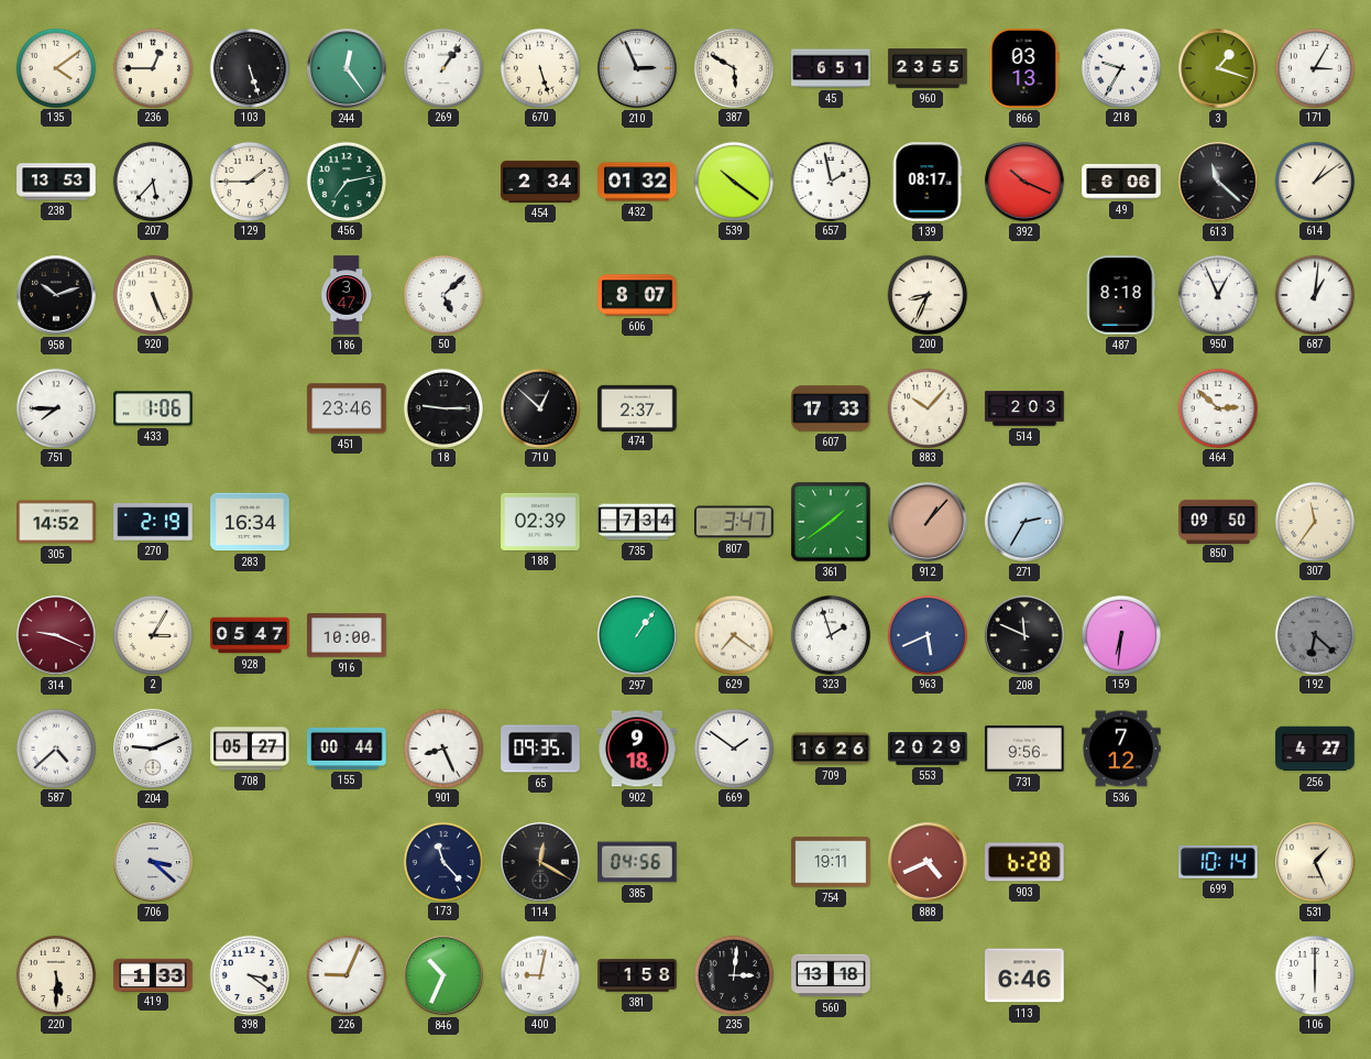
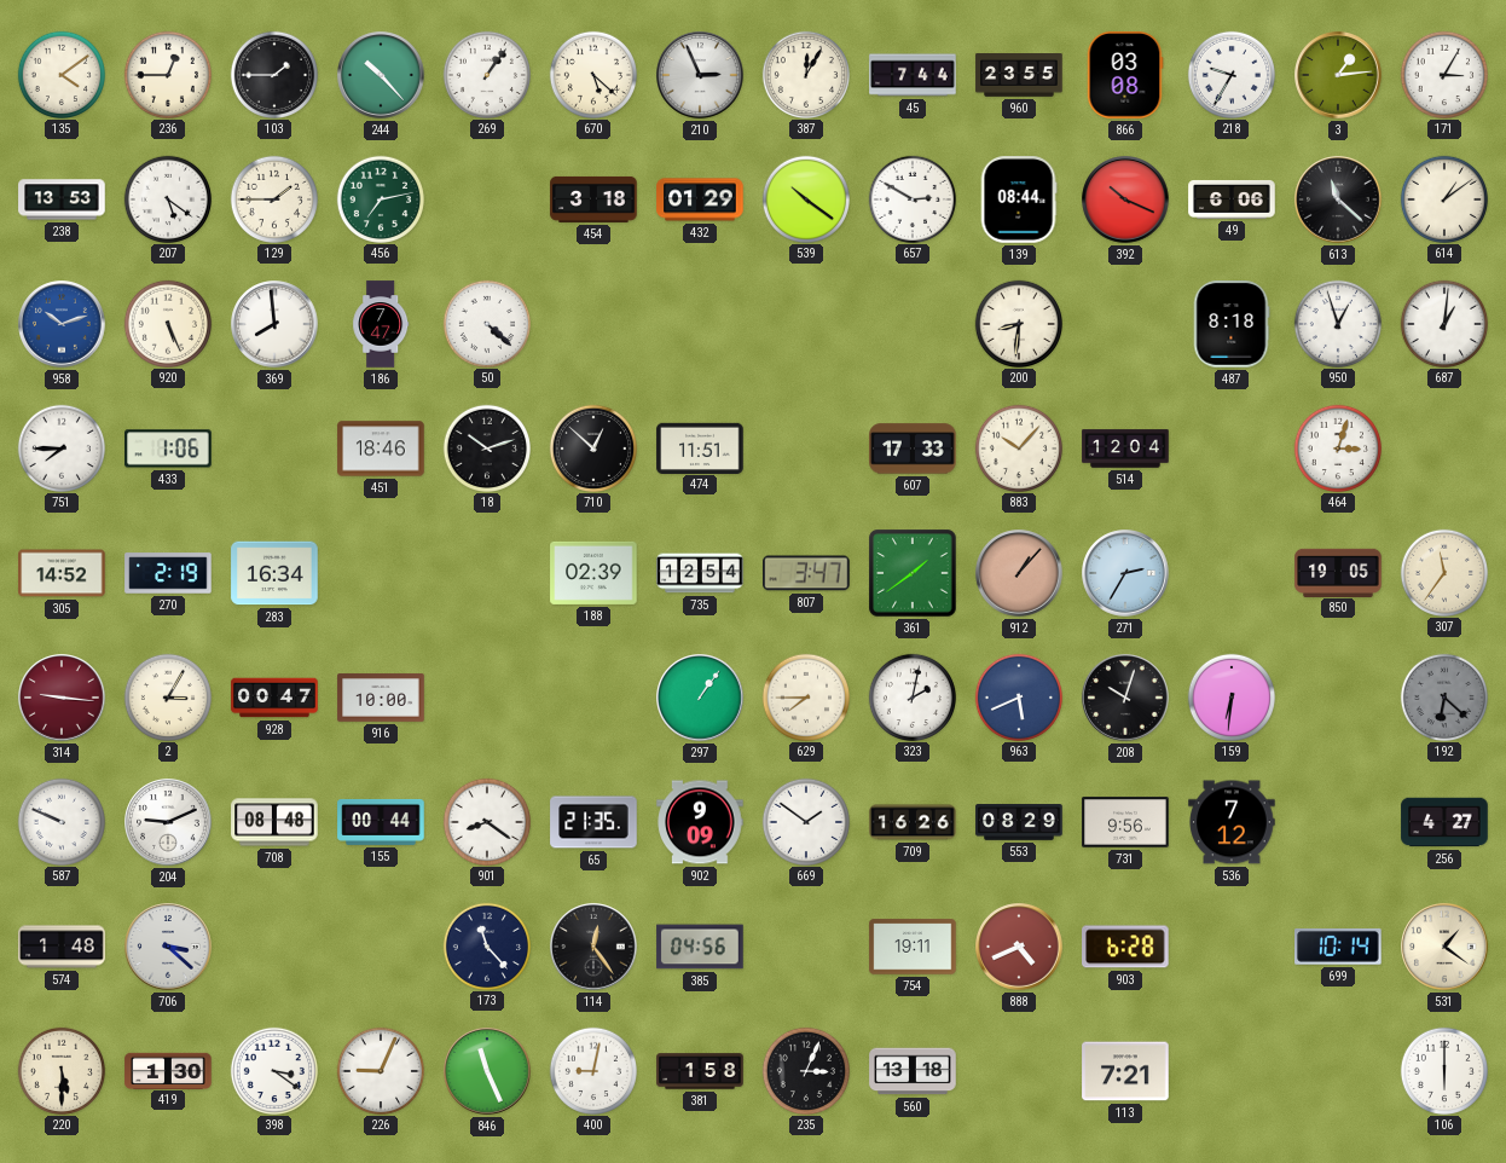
103: 5:27 -> 1:45 (273, 74)
244: 12:24 -> 10:23 (381, 75)
670: 5:27 -> 5:22 (592, 74)
387: 5:50 -> 12:05 (805, 74)
45: 6:51 -> 7:44 (913, 75)
866: 03:13 -> 03:08 (1125, 75)
3: 1:18 -> 1:14 (1338, 75)
207: 5:37 -> 5:21 (167, 198)
454: 2:34 -> 3:18 (593, 199)
432: 01:32 -> 01:29 (700, 199)
657: 1:58 -> 2:50 (911, 198)
139: 08:17 -> 08:44 (1019, 199)
958 dial: black -> blue (62, 324)
369: none -> 7:59 (274, 324)
186: 3:47 -> 7:47 (381, 324)
50: 5:08 -> 4:22 (486, 323)
606: 8:07 -> none (637, 295)
200: 8:34 -> 8:31 (1018, 323)
950: 12:56 -> 12:57 (1337, 323)
451: 23:46 -> 18:46 (381, 449)
18: 9:15 -> 10:12 (486, 447)
474: 2:37 -> 11:51 (700, 447)
514: 2:03 -> 12:04 (1125, 449)
464: 2:52 -> 3:03 (1337, 447)
735: 7:34 -> 12:54 (700, 573)
850: 09:50 -> 19:05 (1338, 572)
314: 9:19 -> 9:16 (62, 698)
928: 05:47 -> 00:47 (274, 698)
629: 7:21 -> 7:45 (805, 696)
323: 1:57 -> 2:02 (911, 696)
208: 11:49 -> 10:03 (1125, 698)
587: 4:38 -> 9:49 (60, 821)
708: 05:27 -> 08:48 (274, 822)
901: 8:26 -> 8:21 (486, 821)
65: 09:35 -> 21:35 (593, 822)
902: 9:18 -> 9:09 (700, 822)
553: 20:29 -> 08:29 (1019, 823)
574: none -> 1:48 (62, 947)
114: 12:20 -> 12:24 (593, 947)
531: 1:26 -> 1:21 (1444, 947)
419: 1:33 -> 1:30 (168, 1070)
846: 10:34 -> 11:26 (487, 1071)
235: 3:01 -> 3:04 (805, 1070)
113: 6:46 -> 7:21 (1125, 1071)
